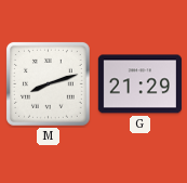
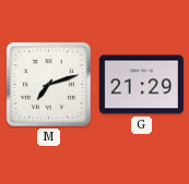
M: 8:12 -> 7:12 (48, 84)
